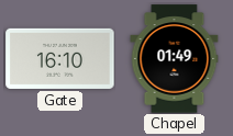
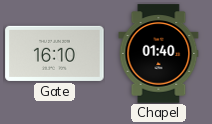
Chapel: 01:49 -> 01:40 (159, 54)
